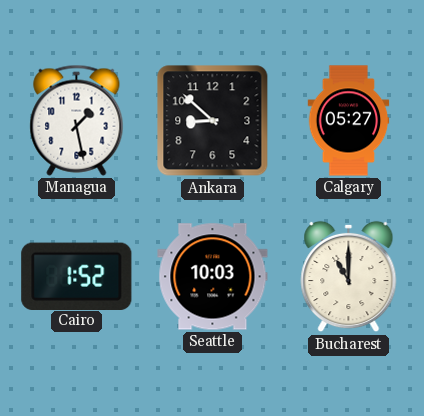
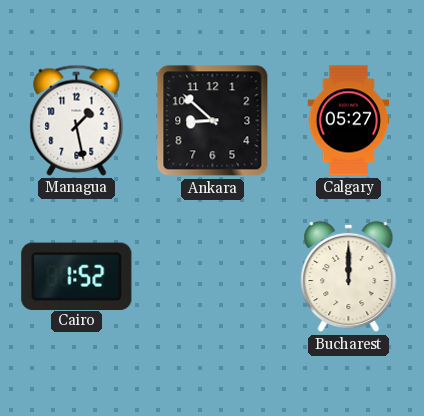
Seattle: 10:03 -> none (213, 277)
Bucharest: 11:00 -> 12:00 (349, 277)
